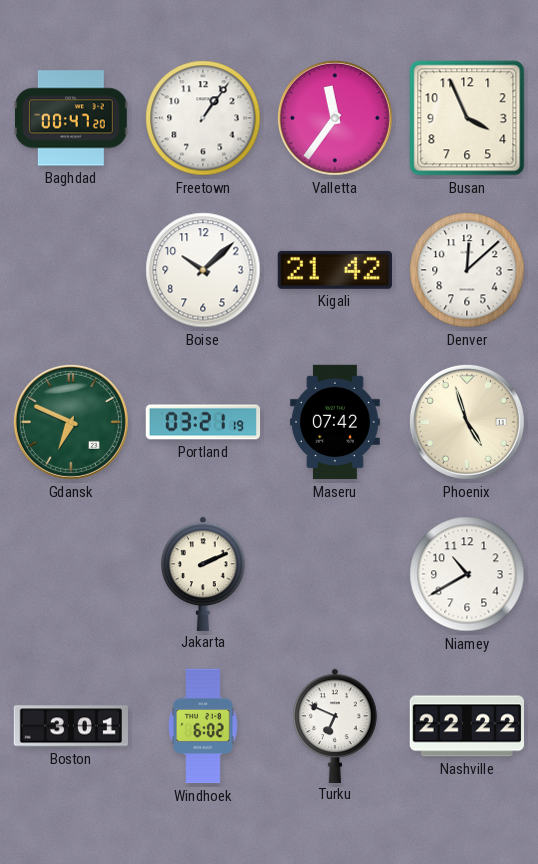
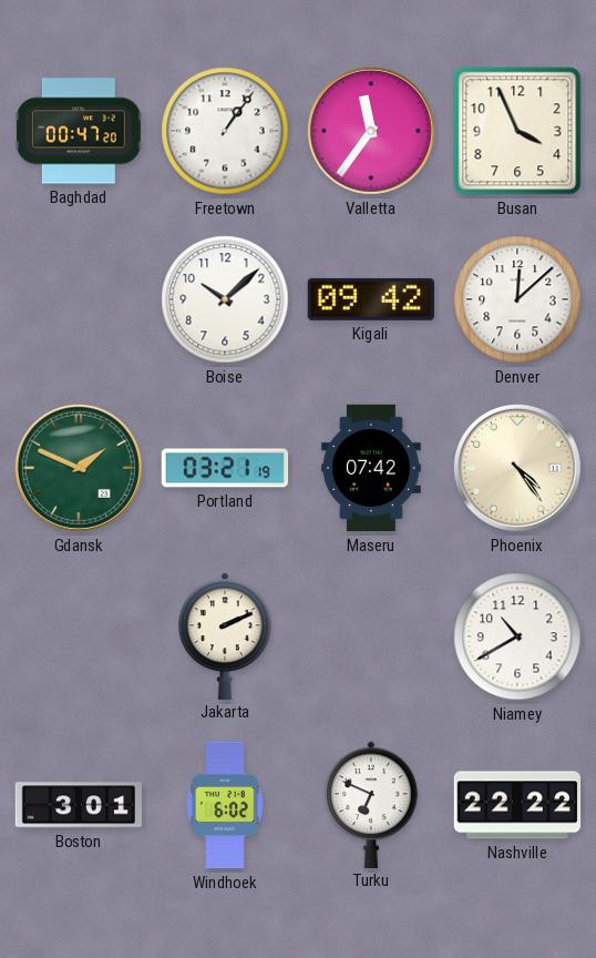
Kigali: 21:42 -> 09:42 (371, 299)
Gdansk: 6:49 -> 1:49 (79, 468)
Phoenix: 4:57 -> 4:24 (517, 468)
